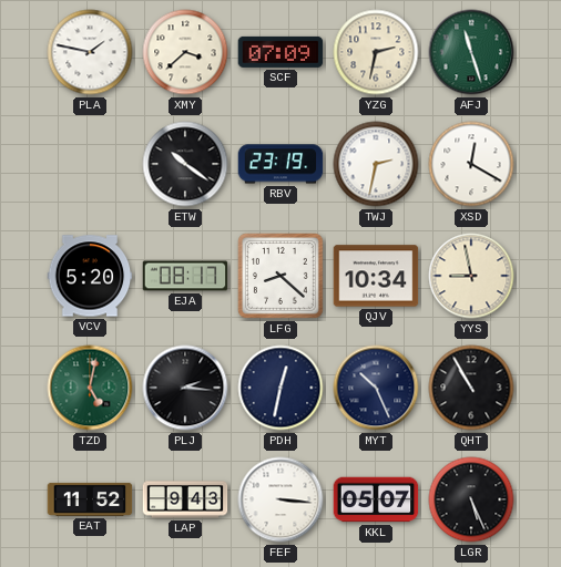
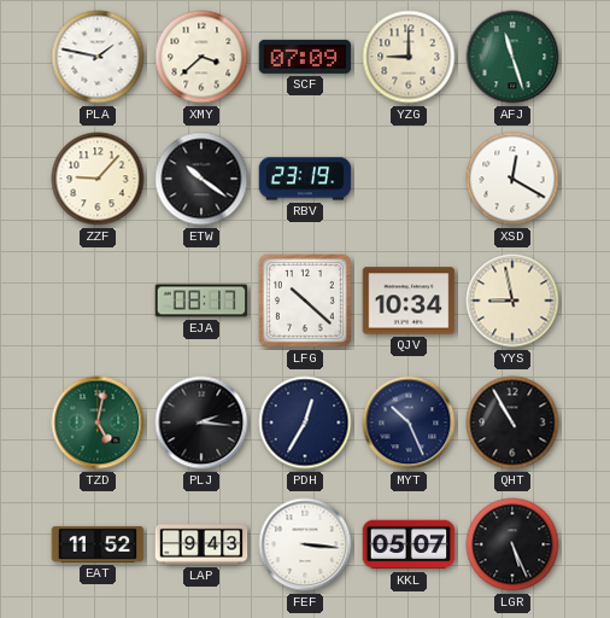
YZG: 2:32 -> 9:00 (409, 57)
ZZF: none -> 9:07 (98, 179)
TWJ: 2:32 -> none (376, 164)
VCV: 5:20 -> none (90, 276)
LFG: 8:22 -> 10:22 (305, 301)
PDH: 12:32 -> 12:35 (305, 422)
